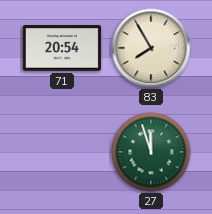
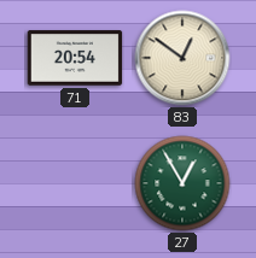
83: 7:55 -> 12:51 (182, 58)
27: 11:57 -> 12:55 (182, 183)
